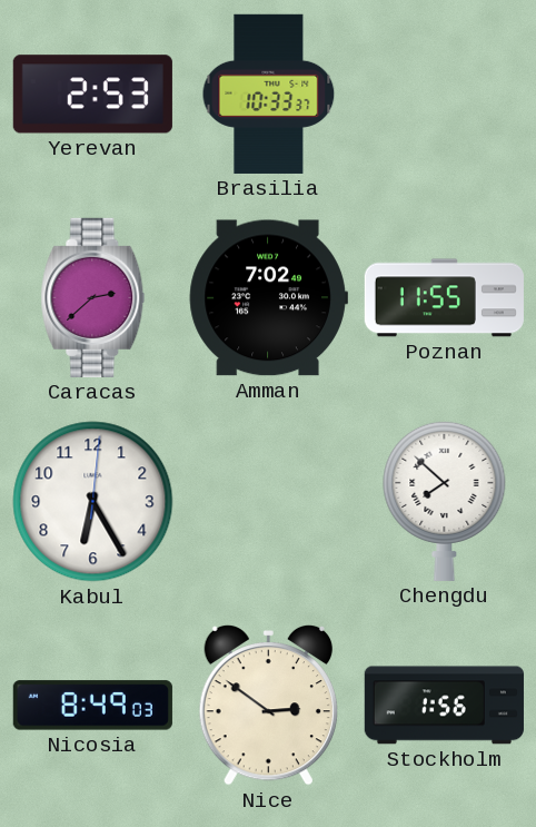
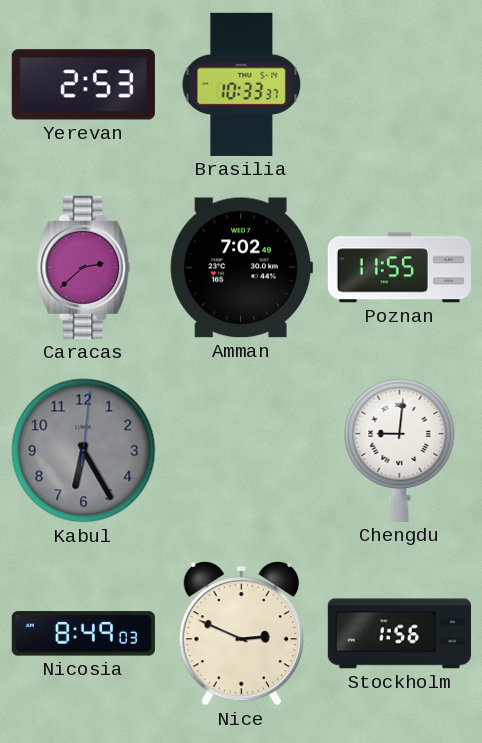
Kabul dial: white -> grey (84, 451)
Chengdu: 7:52 -> 9:01 (400, 450)
Nice: 2:51 -> 2:49 (241, 633)
